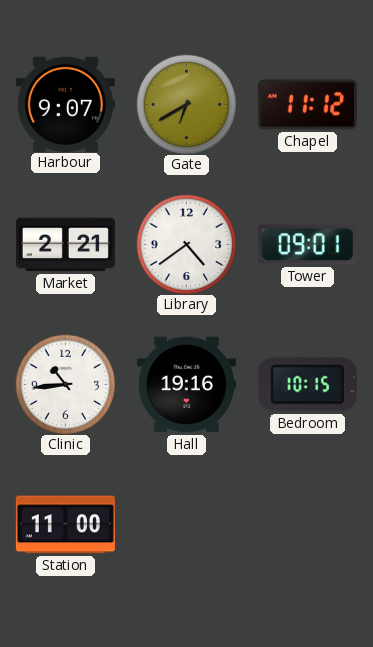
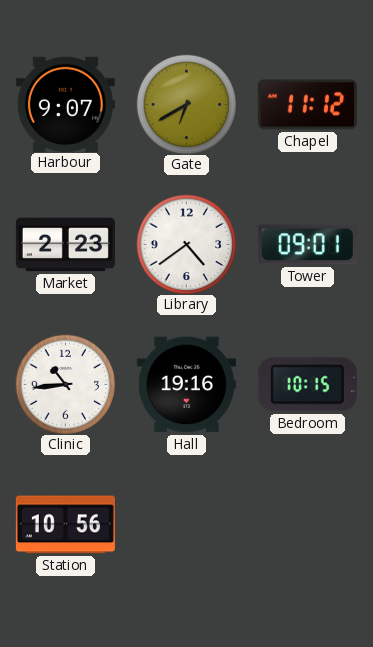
Market: 2:21 -> 2:23 (65, 245)
Station: 11:00 -> 10:56 (65, 525)
